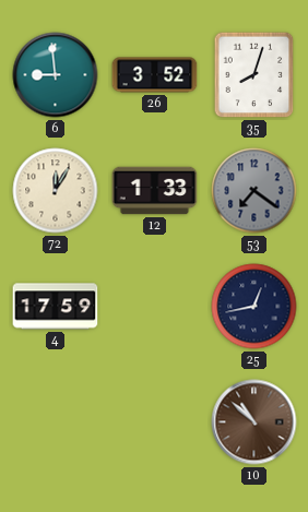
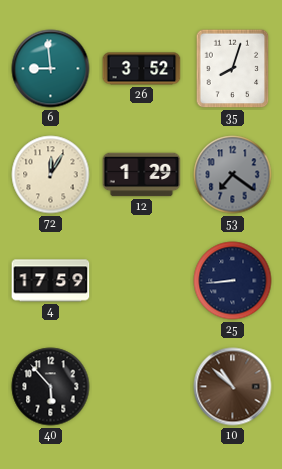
12: 1:33 -> 1:29 (142, 175)
25: 12:43 -> 8:44 (233, 281)
40: none -> 5:53 (51, 387)
